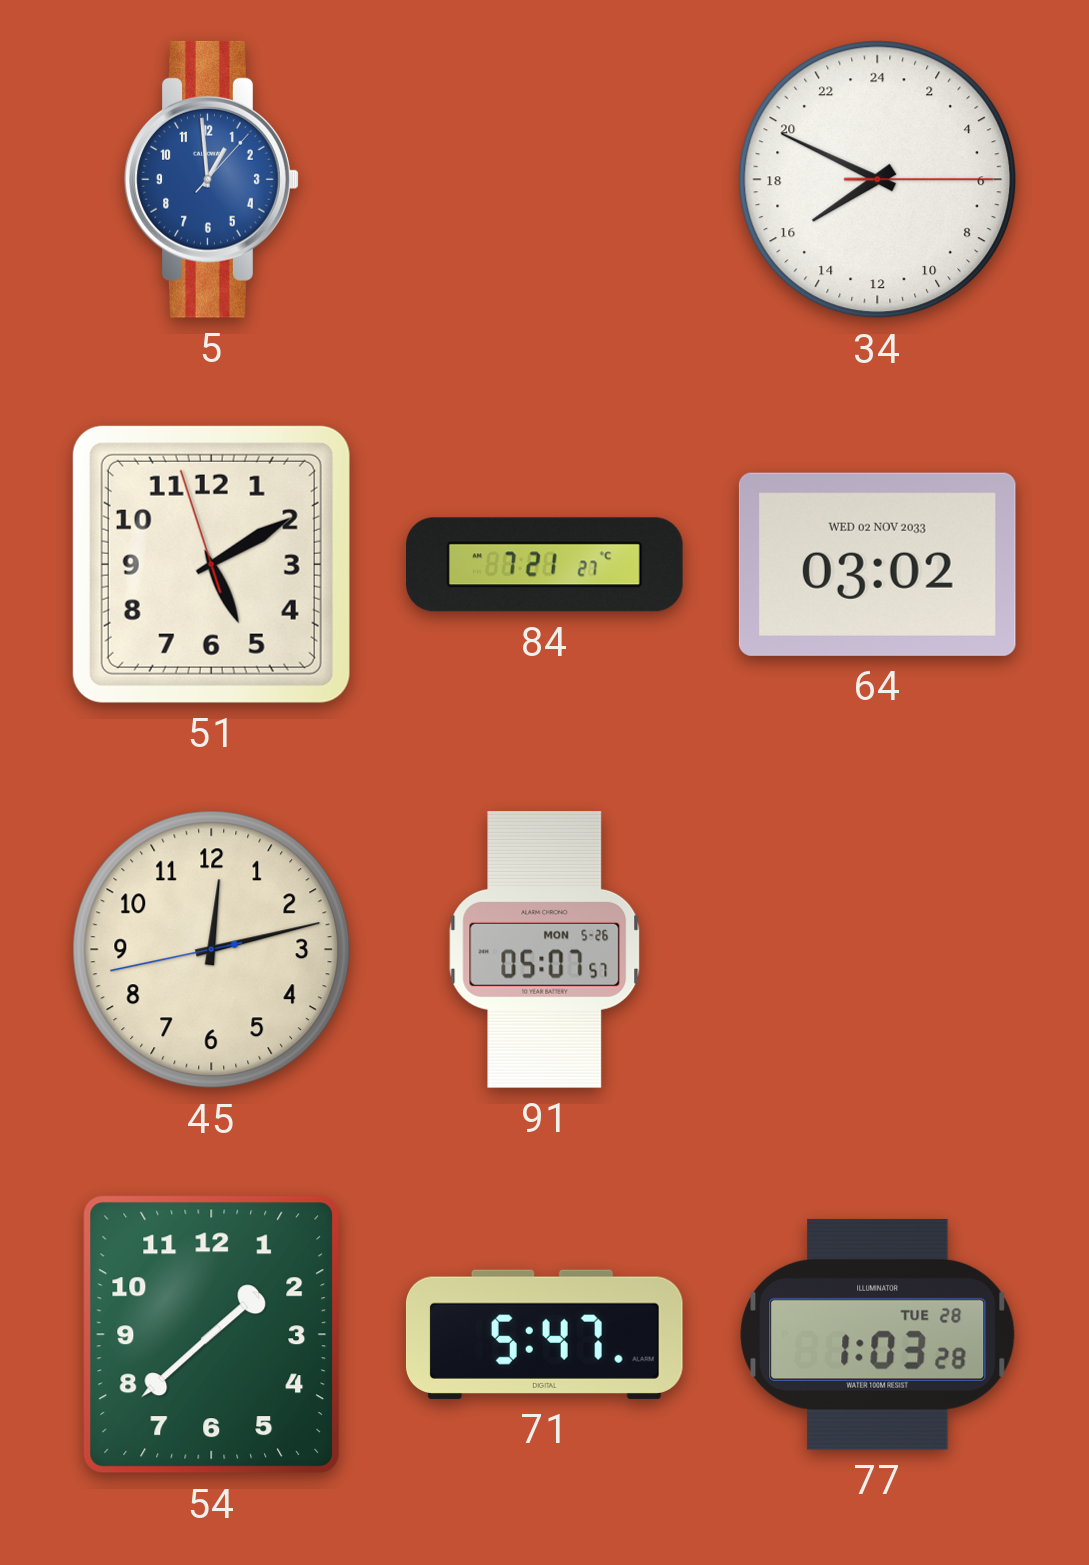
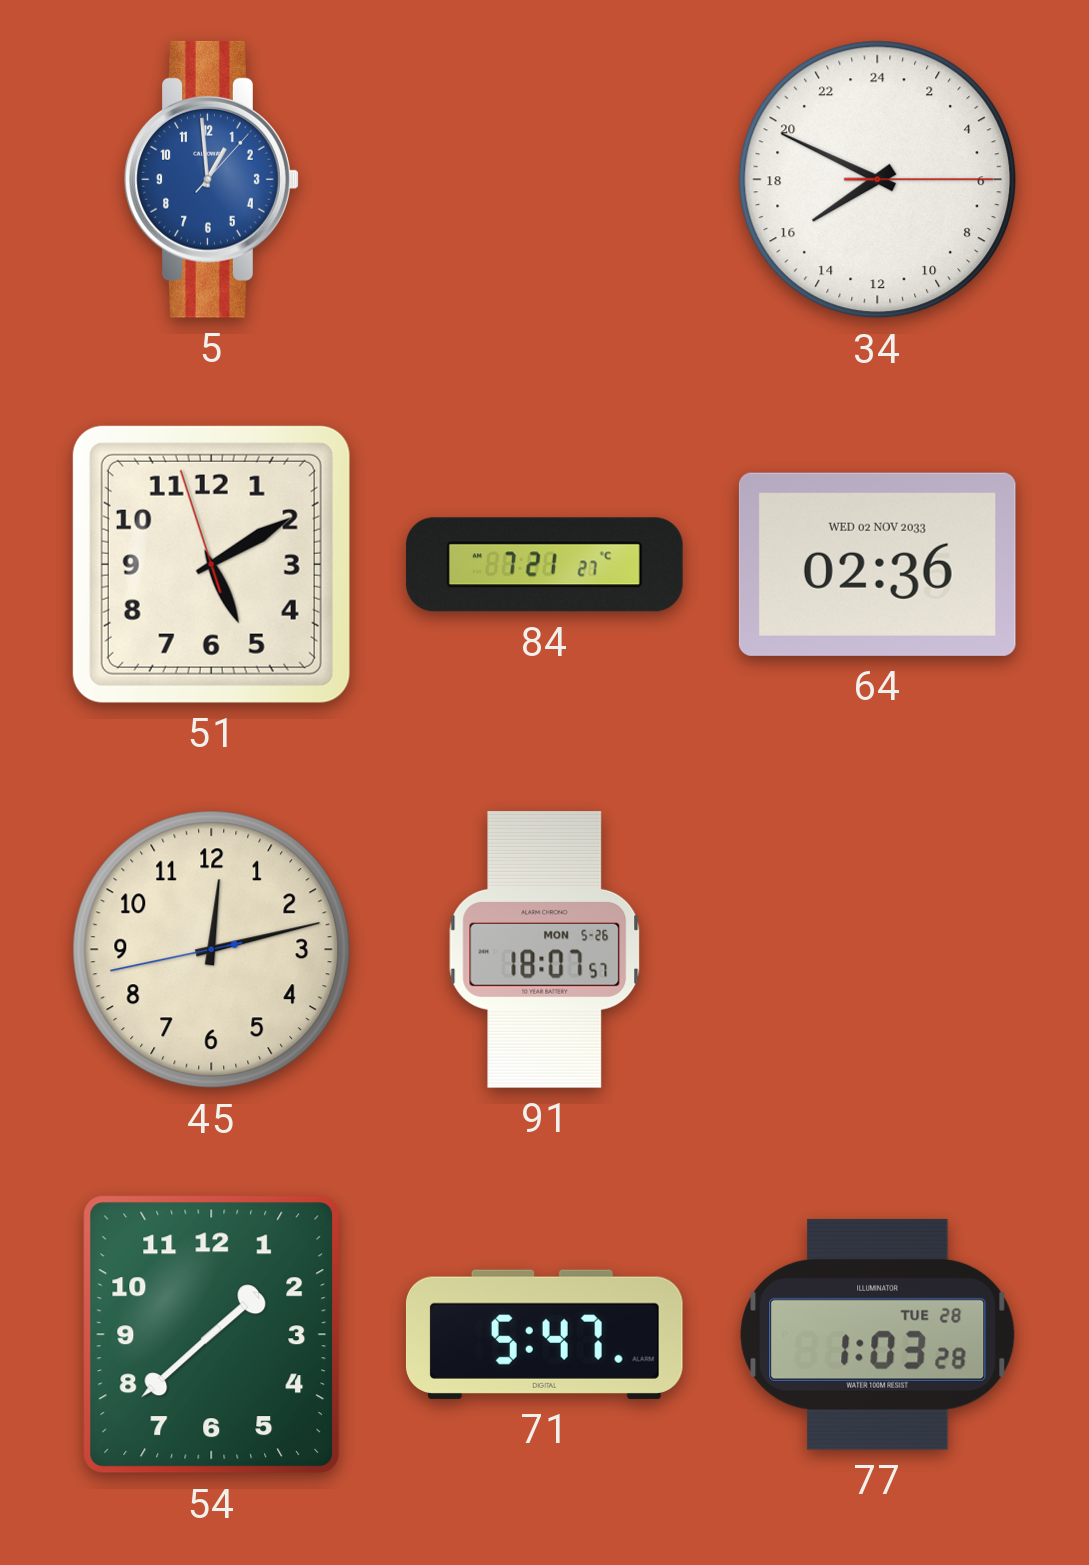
64: 03:02 -> 02:36 (877, 564)
91: 05:07 -> 18:07 (545, 950)
